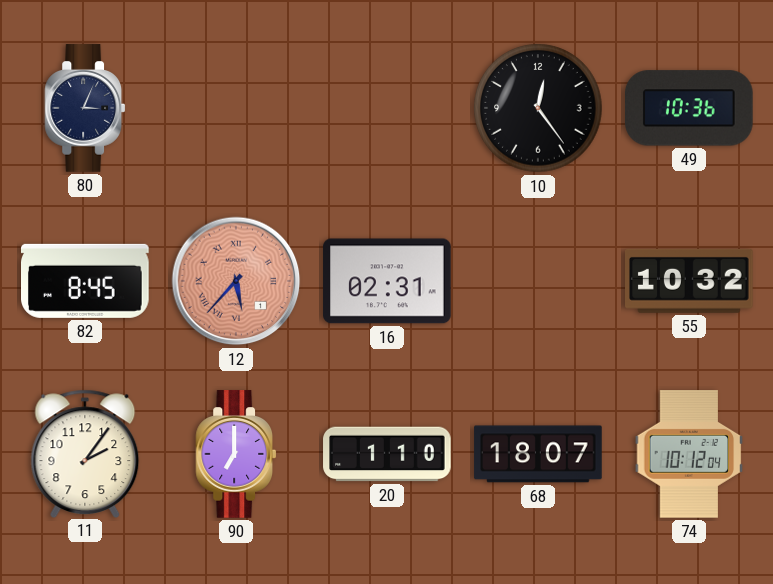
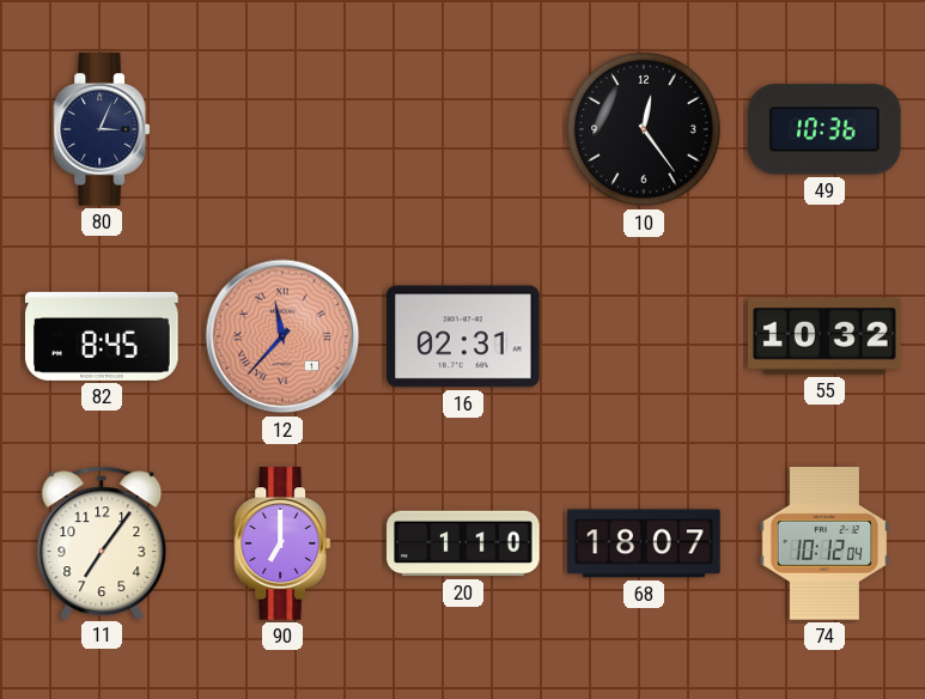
12: 5:37 -> 11:37 (282, 336)
11: 2:06 -> 7:06 (102, 542)
